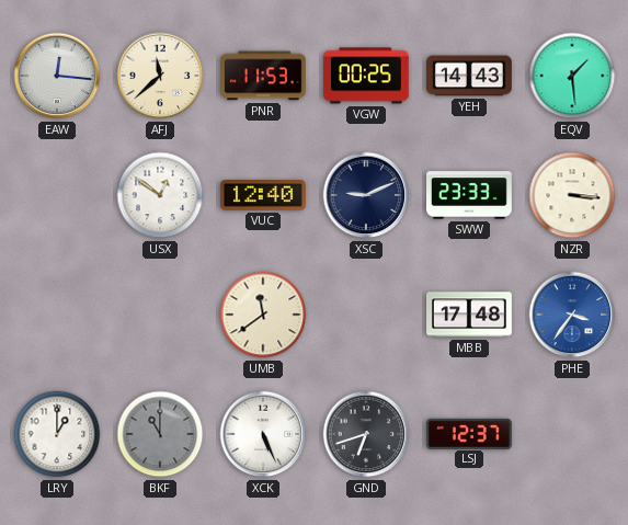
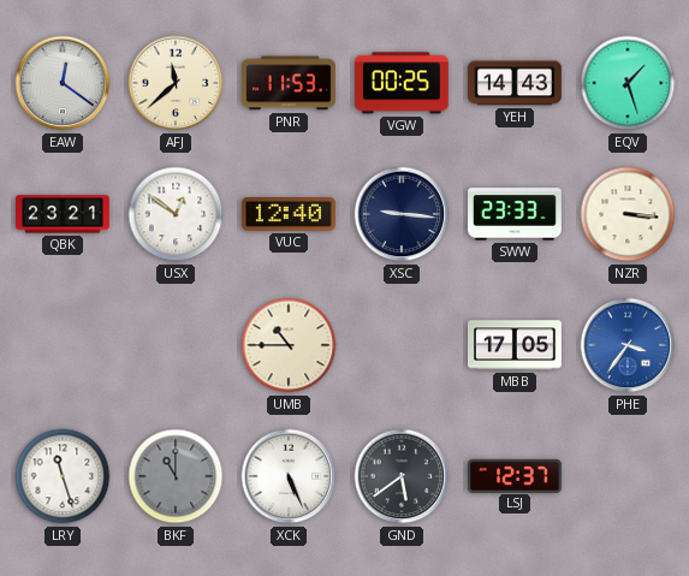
EAW: 12:16 -> 12:21 (63, 83)
EQV: 1:29 -> 1:27 (628, 83)
QBK: none -> 23:21 (64, 214)
XSC: 9:11 -> 9:16 (402, 214)
UMB: 11:39 -> 10:45 (289, 345)
MBB: 17:48 -> 17:05 (516, 345)
LRY: 1:00 -> 11:27 (63, 476)
GND: 6:42 -> 5:39 (402, 476)
